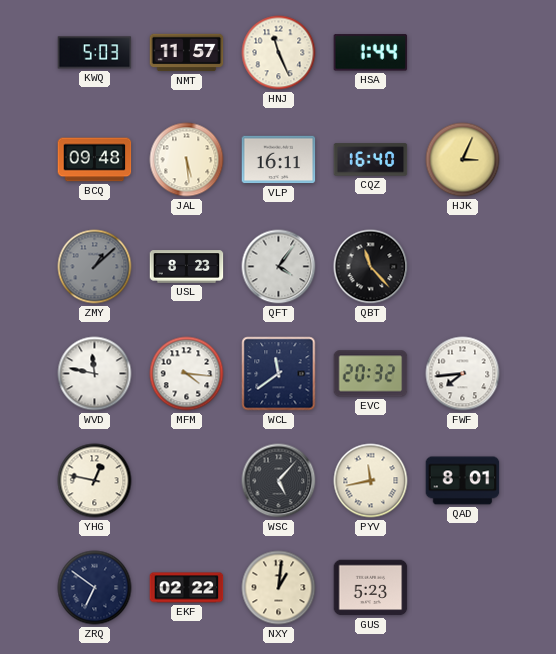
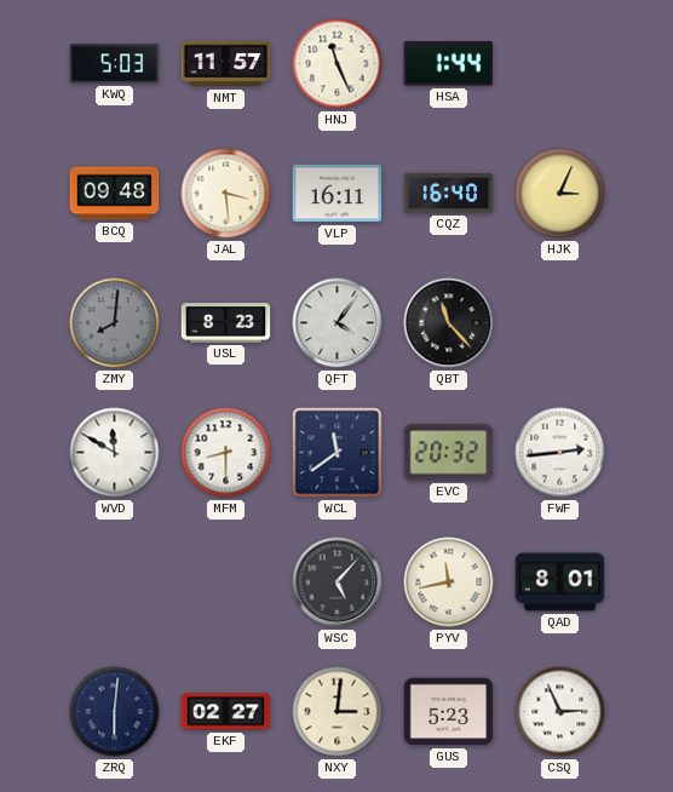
JAL: 5:29 -> 3:29 (226, 194)
ZMY: 1:08 -> 8:01 (115, 323)
WVD: 11:47 -> 11:50 (115, 453)
MFM: 4:16 -> 8:30 (226, 453)
FWF: 7:44 -> 2:44 (560, 453)
YHG: 12:47 -> none (95, 481)
ZRQ: 6:51 -> 6:01 (115, 712)
EKF: 02:22 -> 02:27 (226, 712)
NXY: 1:01 -> 3:01 (338, 712)
CSQ: none -> 2:56 (560, 712)
